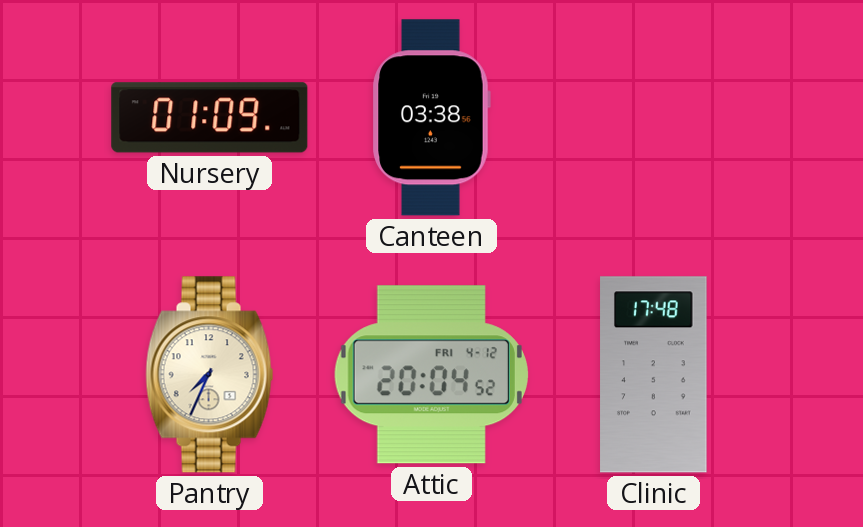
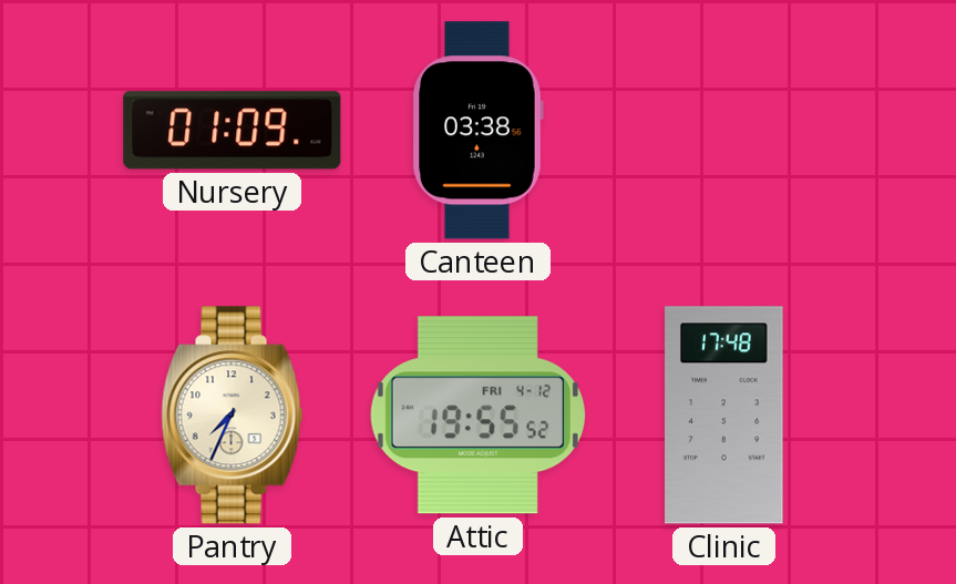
Attic: 20:04 -> 19:55 (477, 416)
